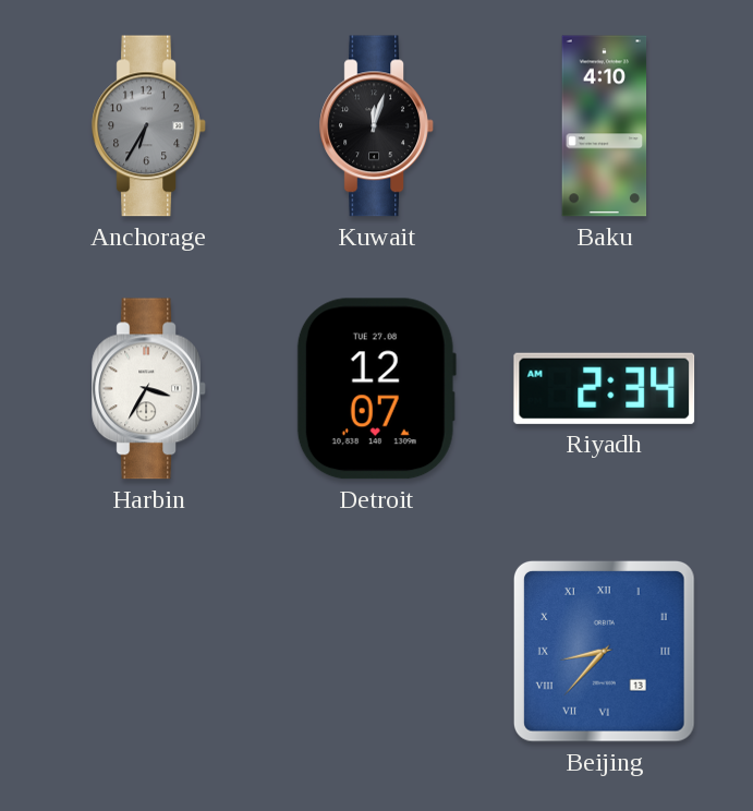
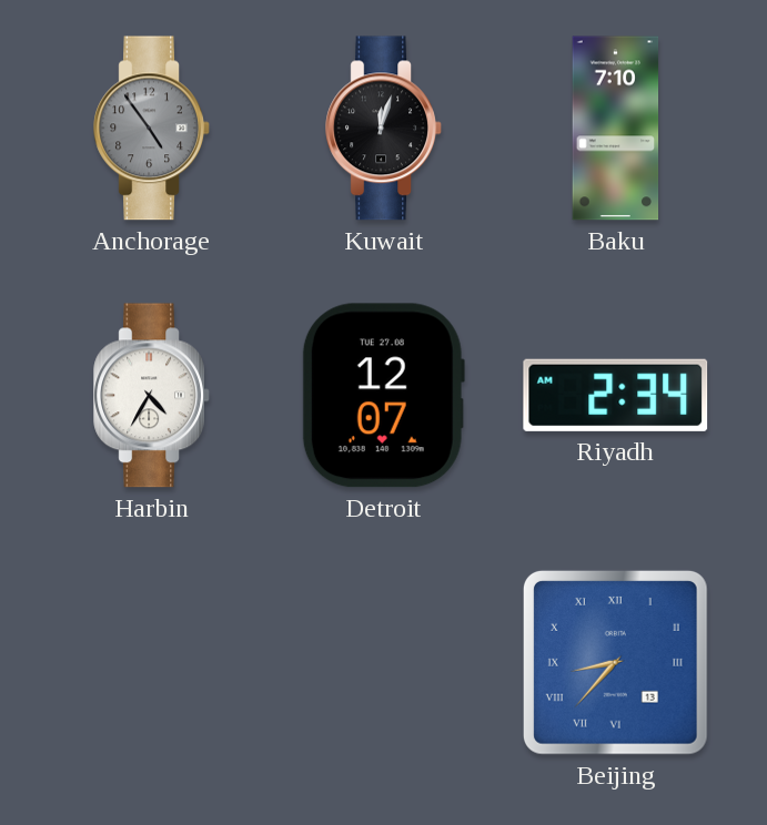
Anchorage: 6:35 -> 4:54 (151, 129)
Baku: 4:10 -> 7:10 (616, 129)
Harbin: 3:35 -> 4:35 (151, 396)
